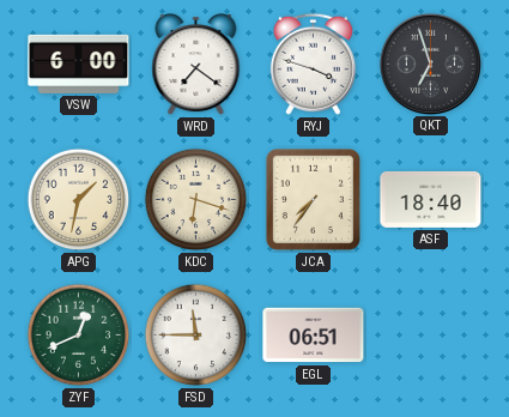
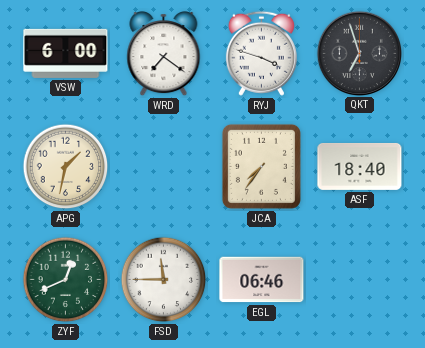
KDC: 6:18 -> none (196, 200)
EGL: 06:51 -> 06:46 (262, 280)
